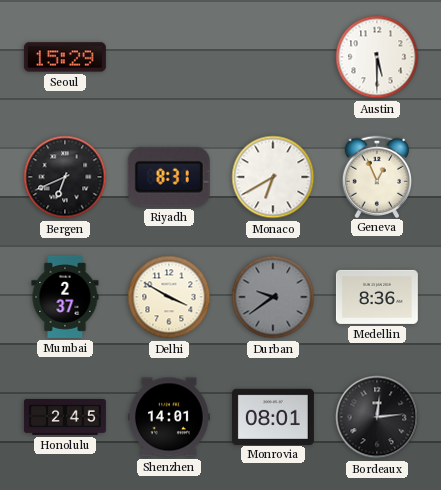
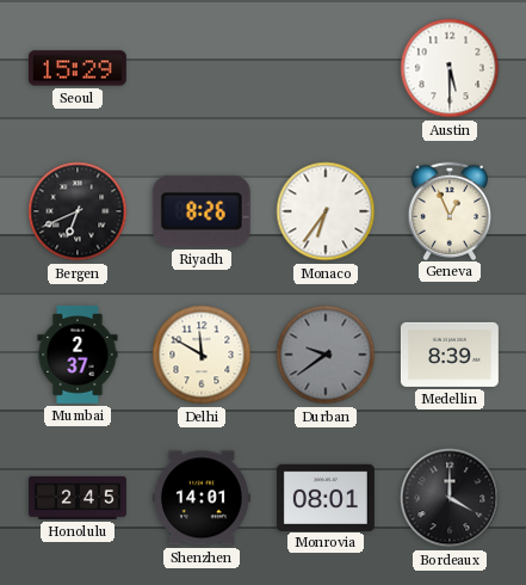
Riyadh: 8:31 -> 8:26 (202, 211)
Monaco: 6:40 -> 6:36 (326, 211)
Delhi: 3:50 -> 11:50 (202, 355)
Medellin: 8:36 -> 8:39 (450, 355)
Bordeaux: 12:14 -> 4:00 (450, 498)
